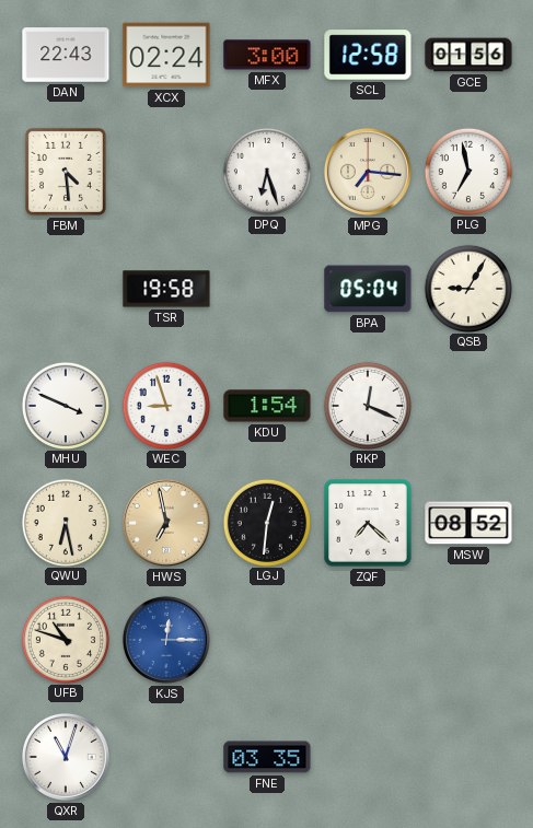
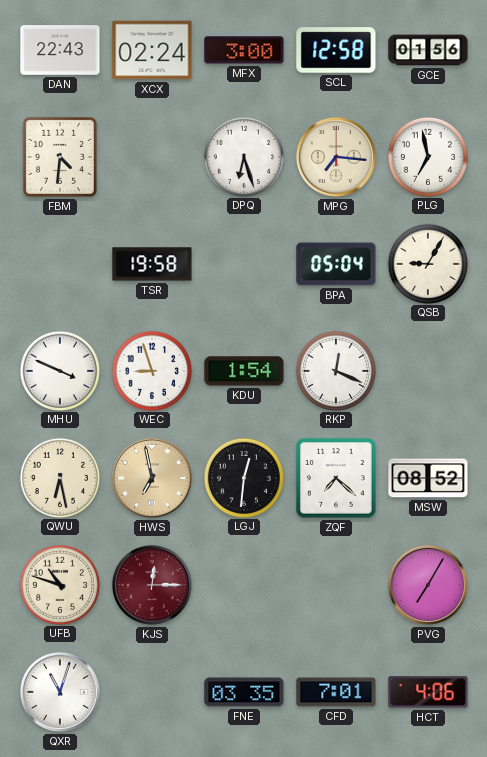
FBM: 4:29 -> 4:31 (60, 157)
KJS dial: blue -> burgundy (152, 585)
PVG: none -> 7:05 (428, 585)
CFD: none -> 7:01 (336, 692)
HCT: none -> 4:06 (428, 692)
